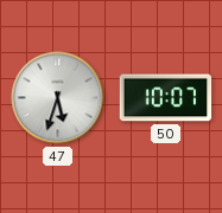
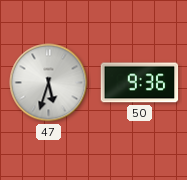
50: 10:07 -> 9:36 (140, 83)
